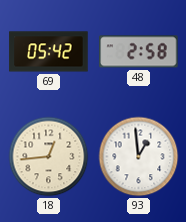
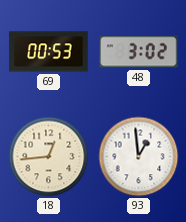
69: 05:42 -> 00:53 (49, 52)
48: 2:58 -> 3:02 (139, 52)
